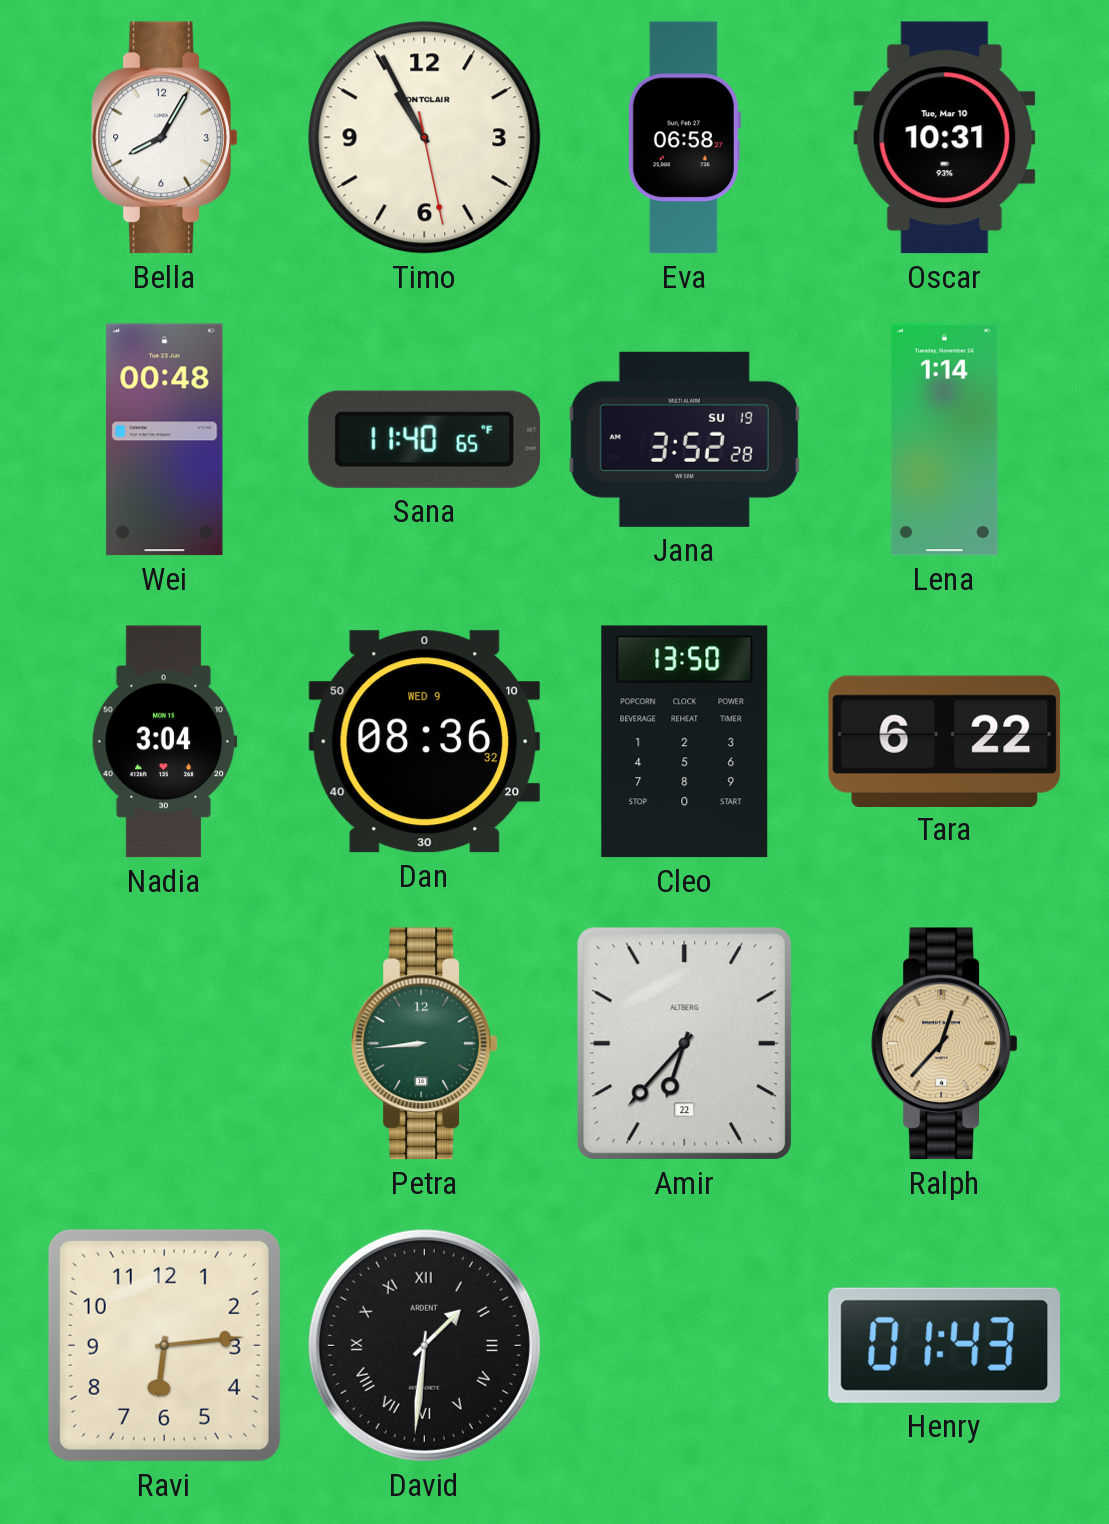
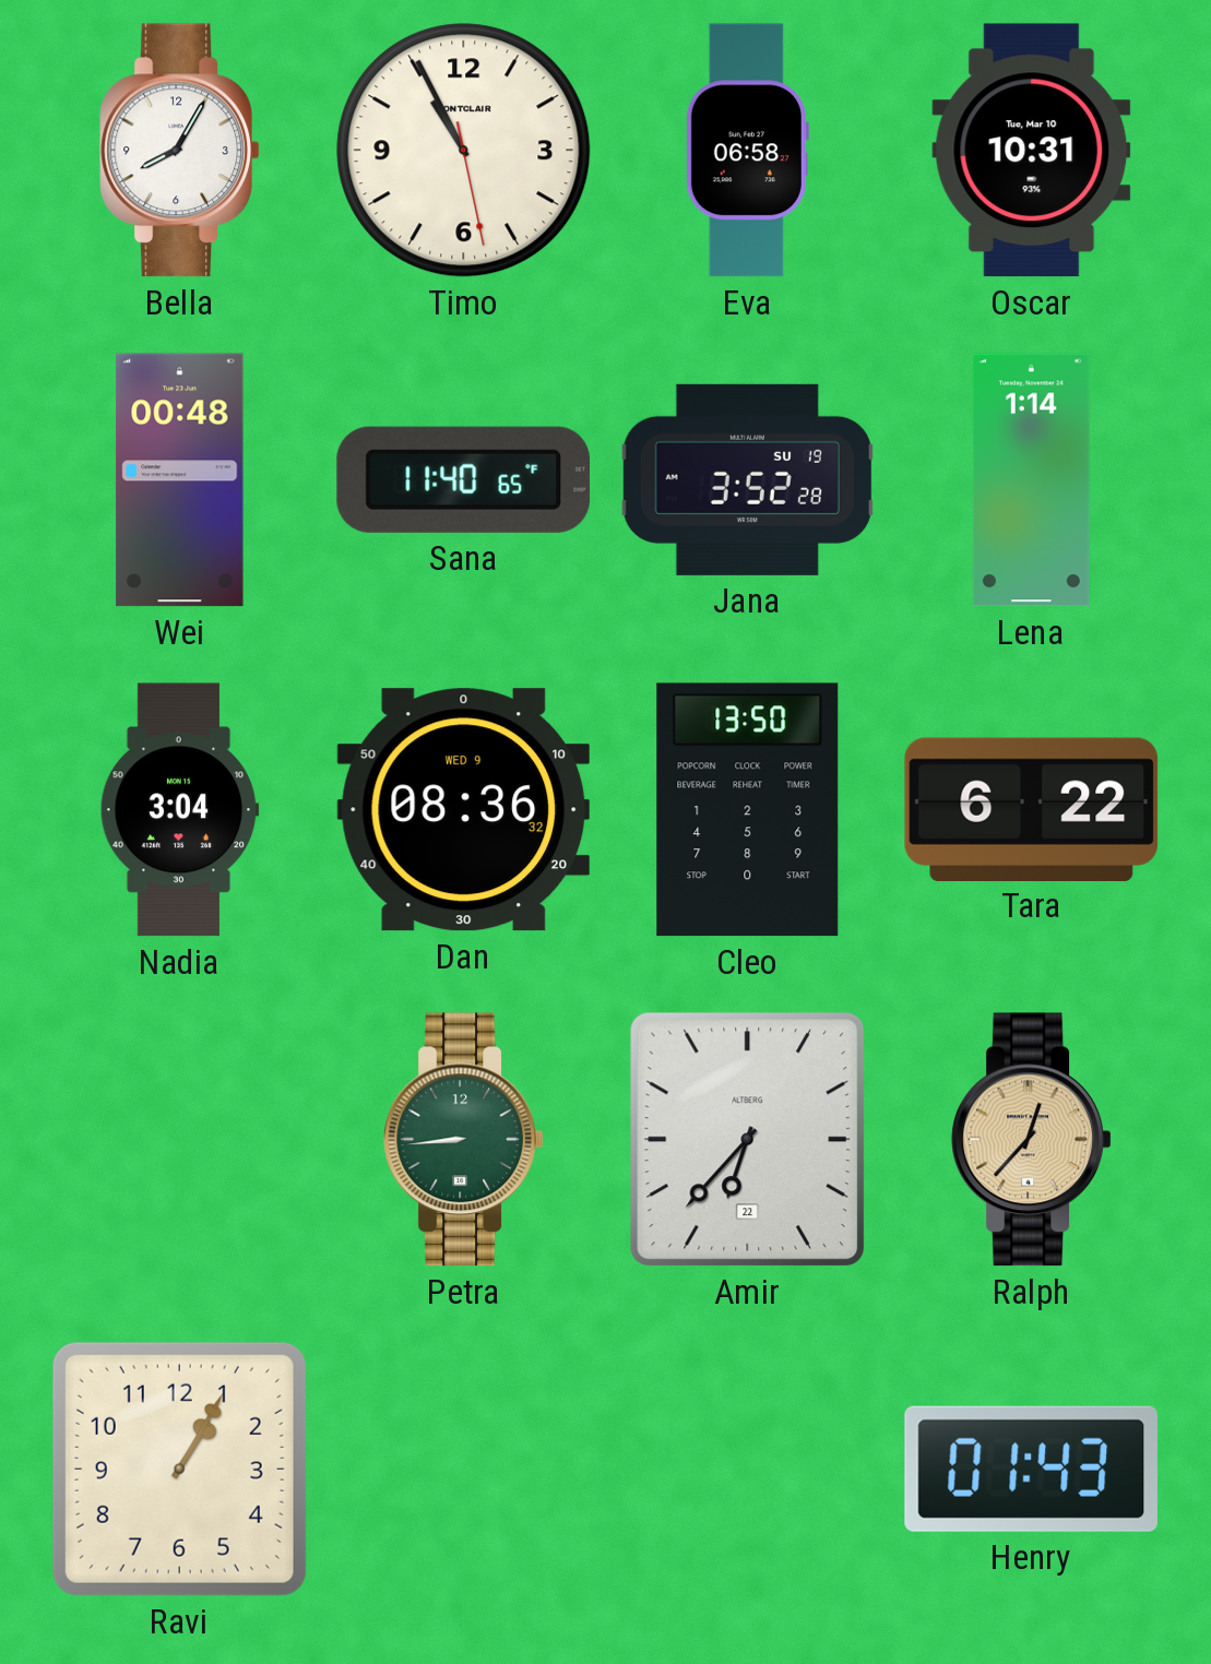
Ravi: 6:14 -> 1:05 (179, 1469)
David: 1:31 -> none (424, 1345)
